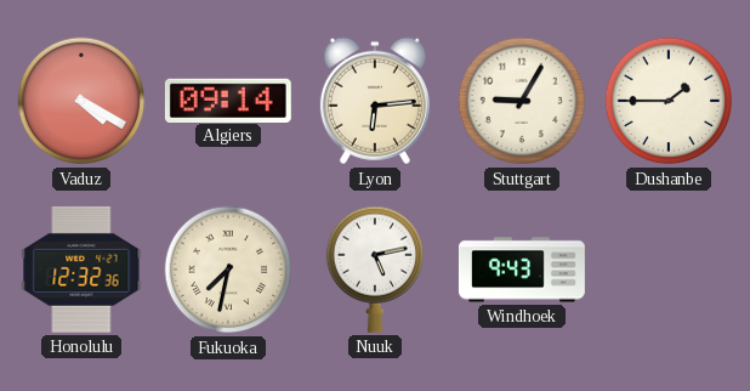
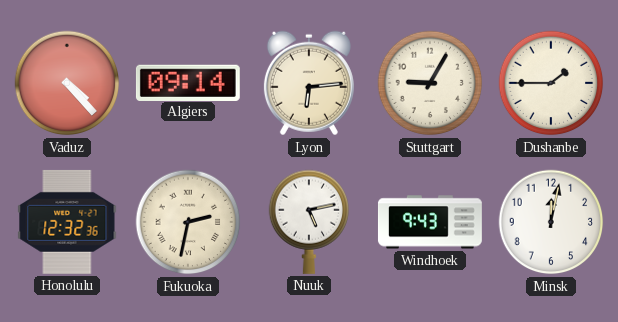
Vaduz: 4:20 -> 4:23 (67, 83)
Fukuoka: 7:32 -> 2:32 (188, 222)
Minsk: none -> 12:02 (551, 222)
